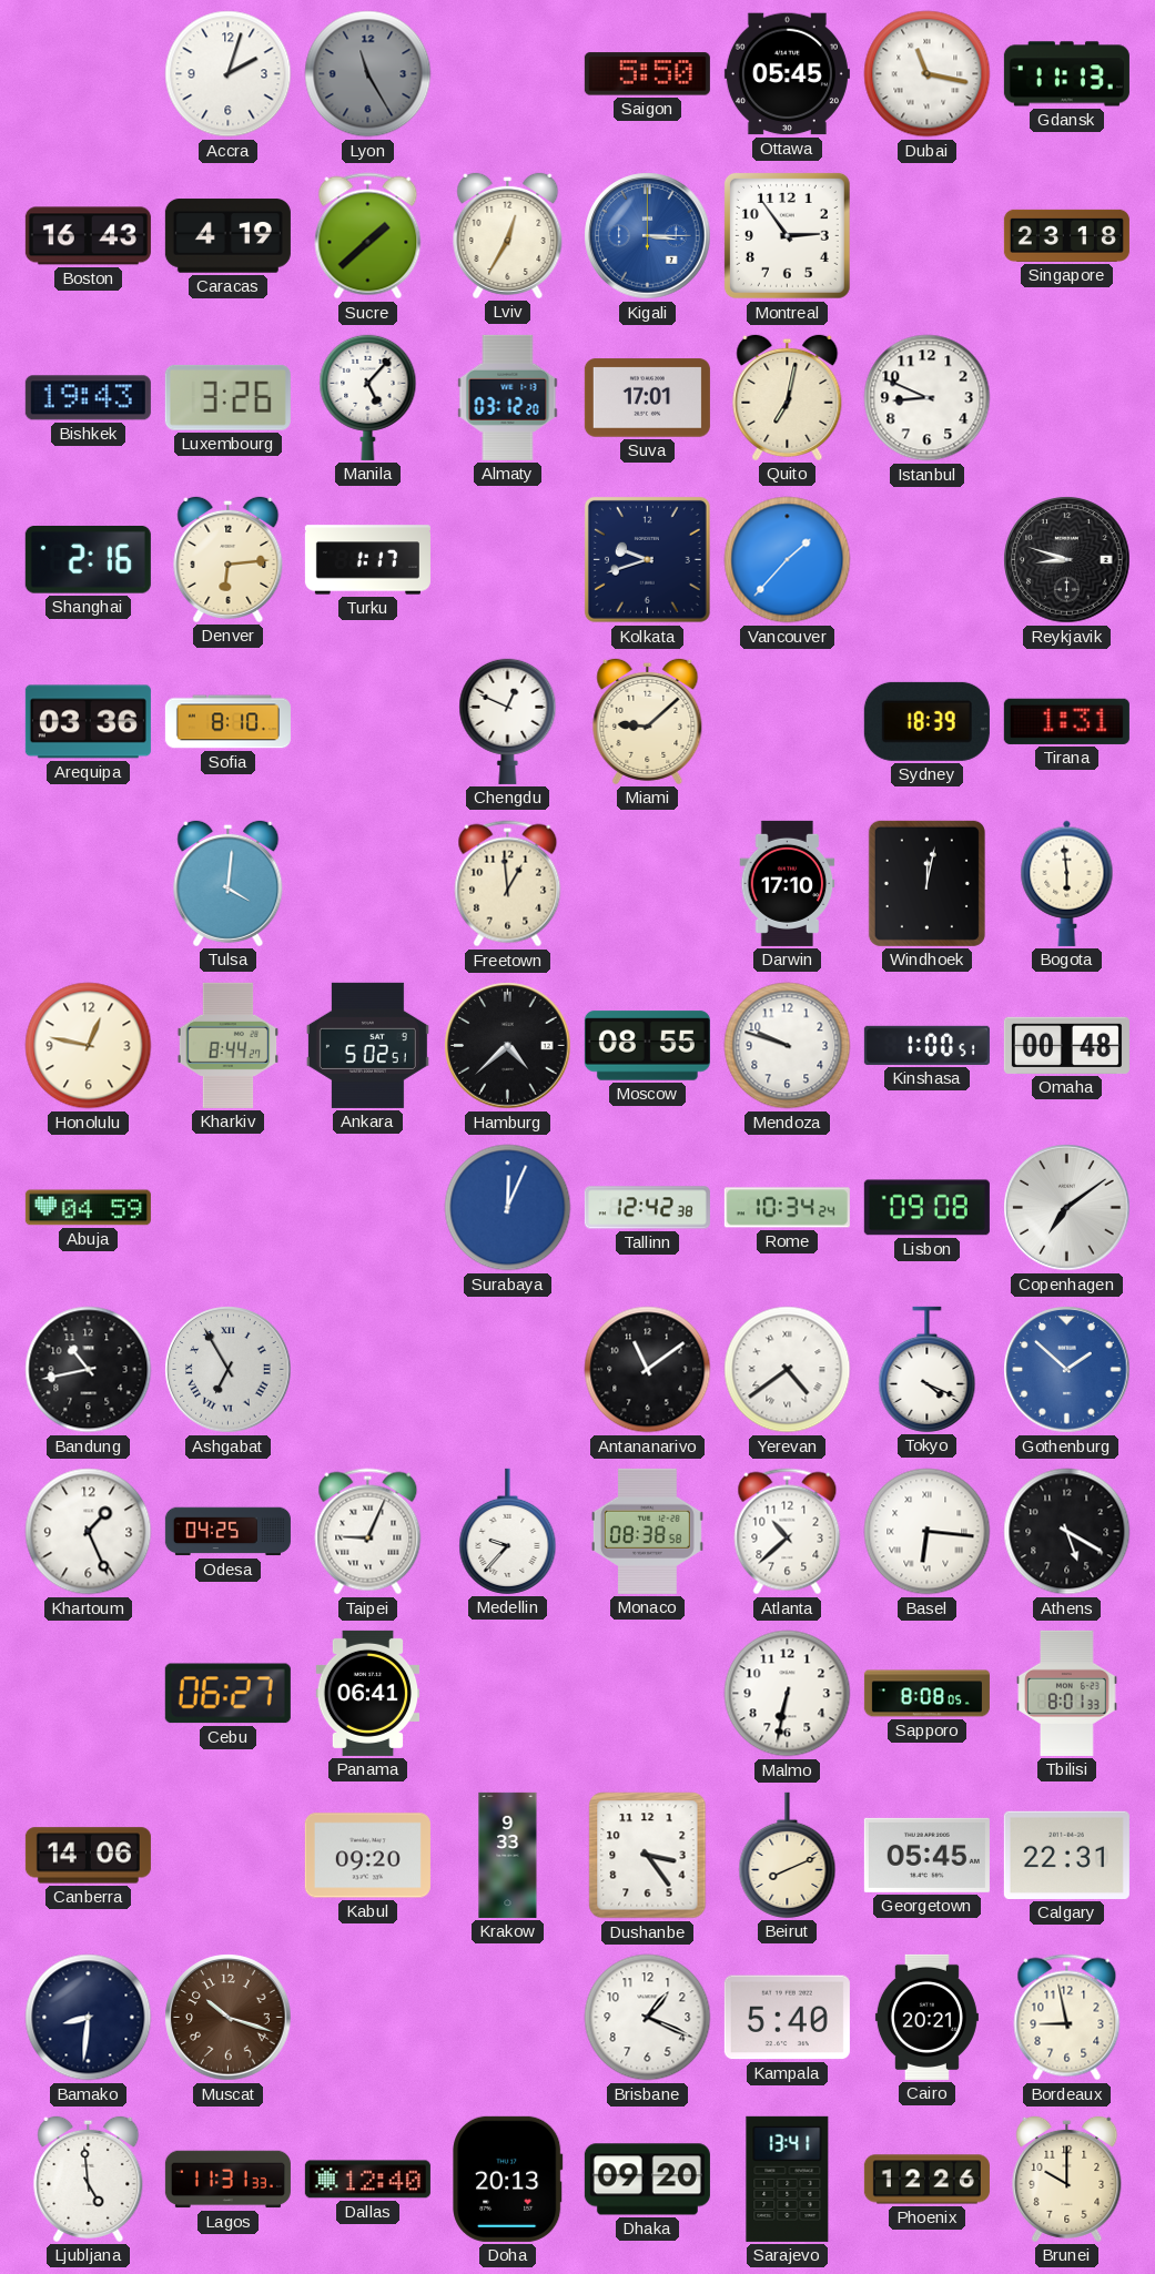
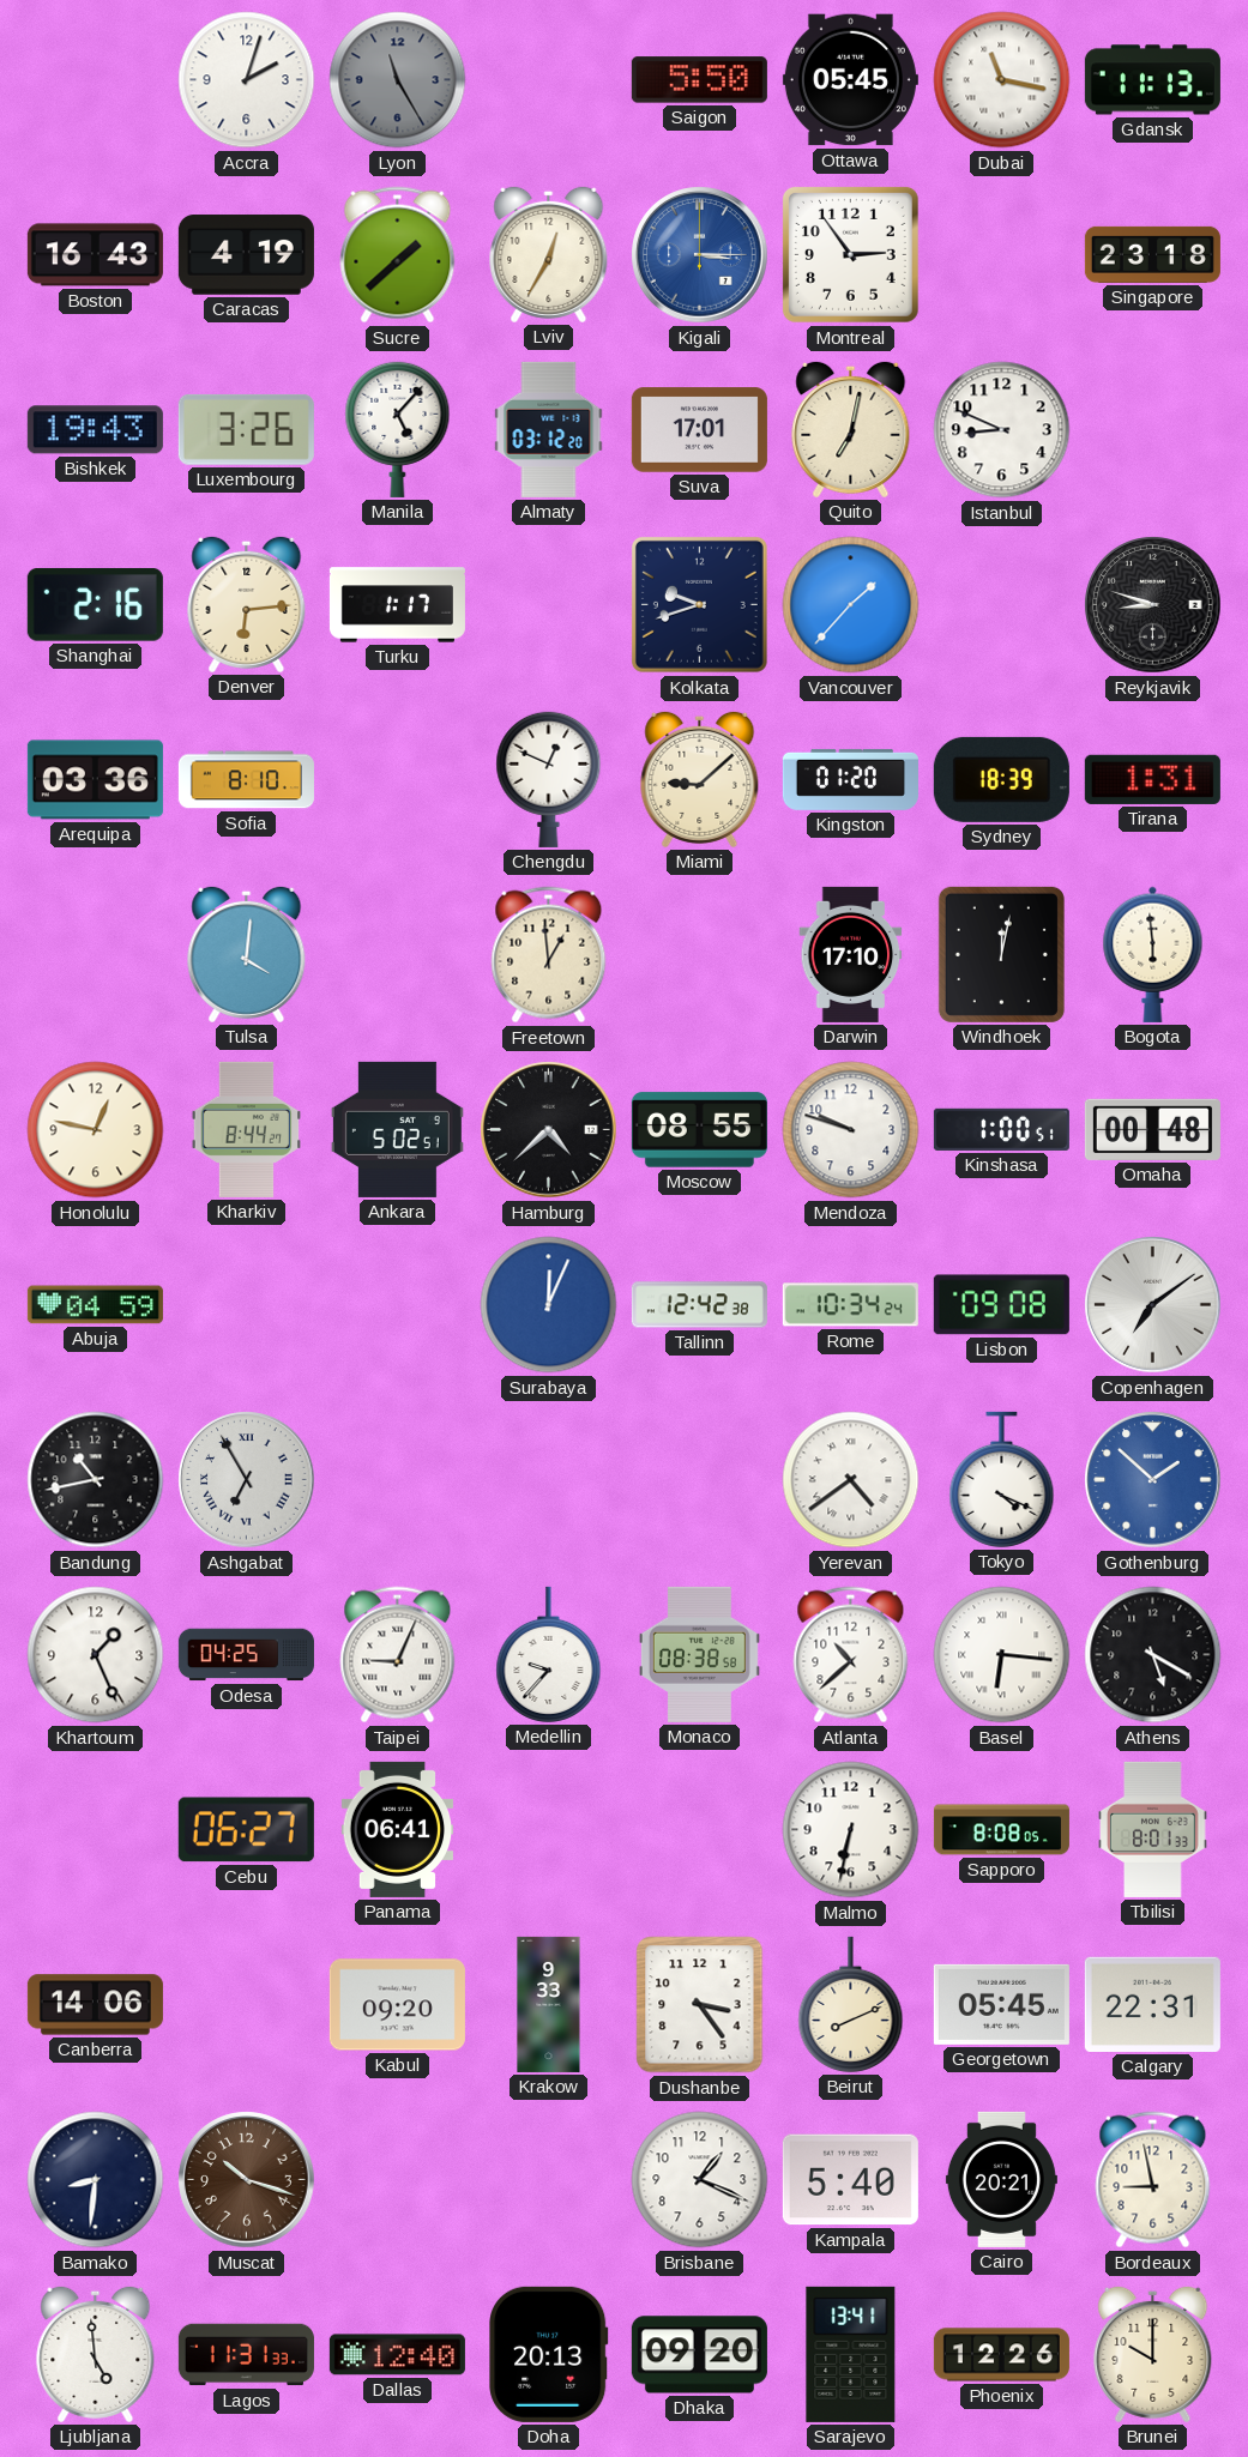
Kingston: none -> 01:20 (850, 779)
Antananarivo: 11:09 -> none (648, 1370)
